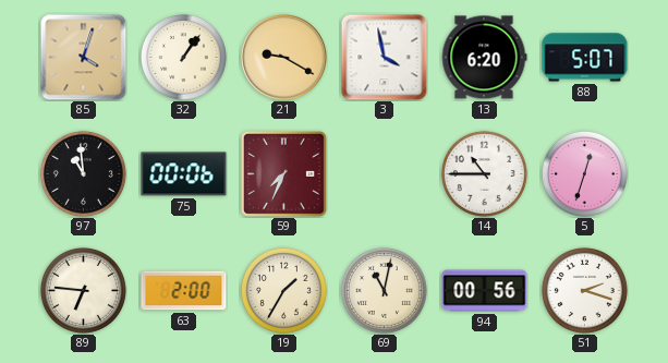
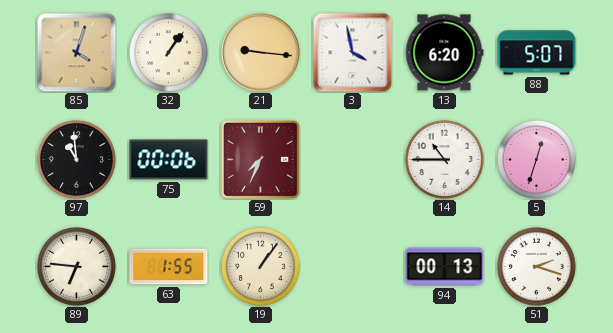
21: 9:20 -> 9:16 (261, 53)
63: 2:00 -> 1:55 (169, 267)
19: 1:35 -> 1:06 (260, 266)
69: 11:02 -> none (384, 290)
94: 00:56 -> 00:13 (445, 267)
